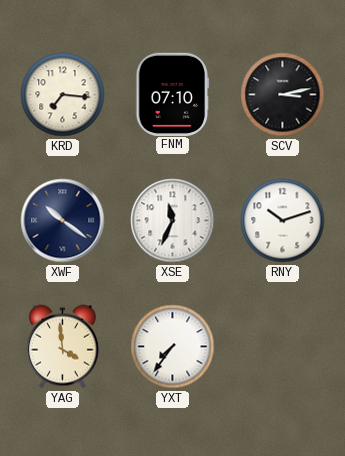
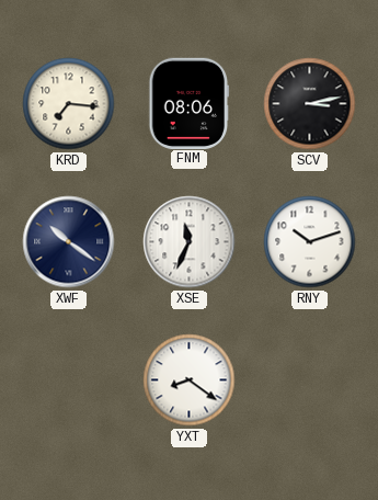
FNM: 07:10 -> 08:06 (190, 103)
YAG: 3:59 -> none (62, 347)
YXT: 7:36 -> 8:21 (190, 380)
